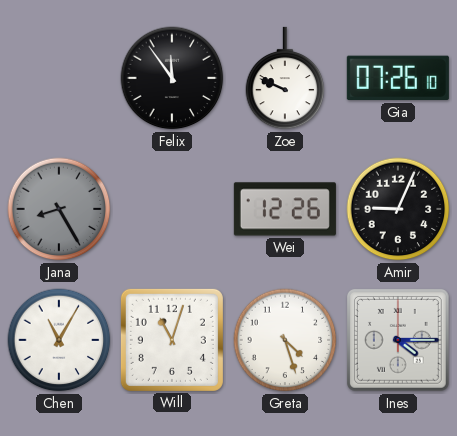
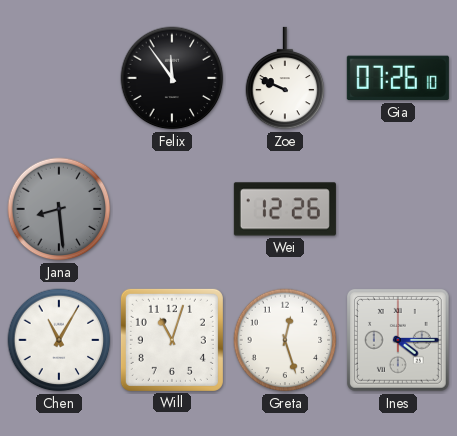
Jana: 8:25 -> 8:29 (59, 209)
Amir: 9:04 -> none (398, 209)
Greta: 4:27 -> 12:27 (285, 340)
